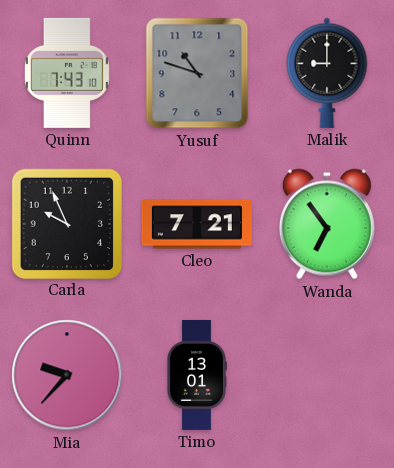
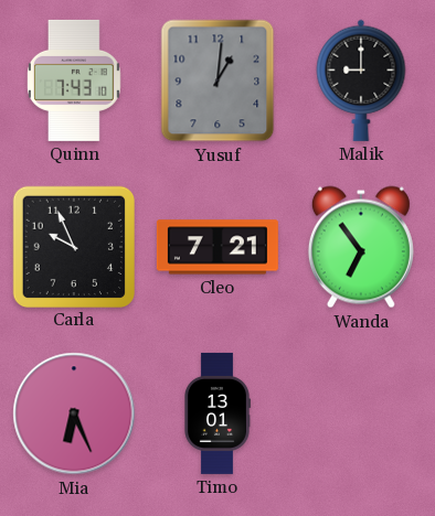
Yusuf: 10:48 -> 1:01 (217, 80)
Mia: 9:37 -> 6:26 (74, 413)
